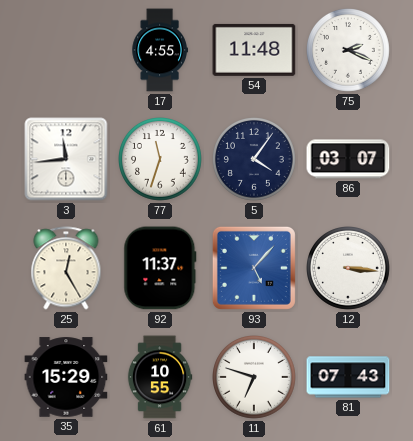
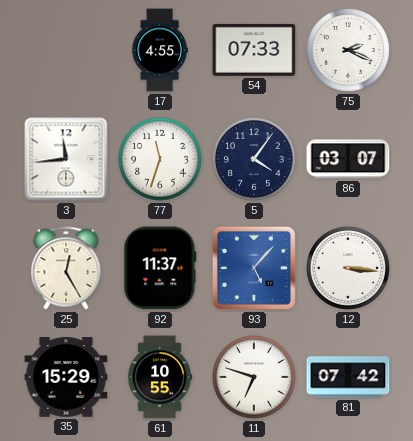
54: 11:48 -> 07:33 (254, 50)
81: 07:43 -> 07:42 (348, 377)
